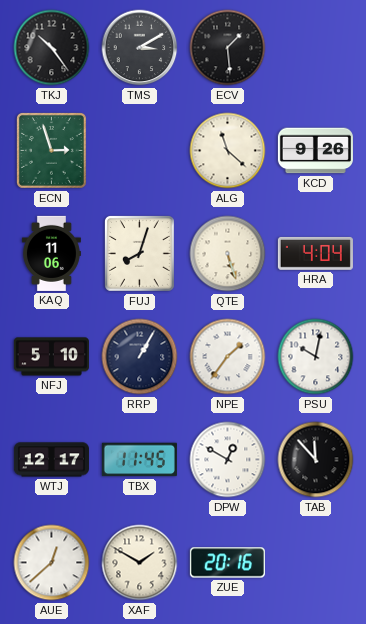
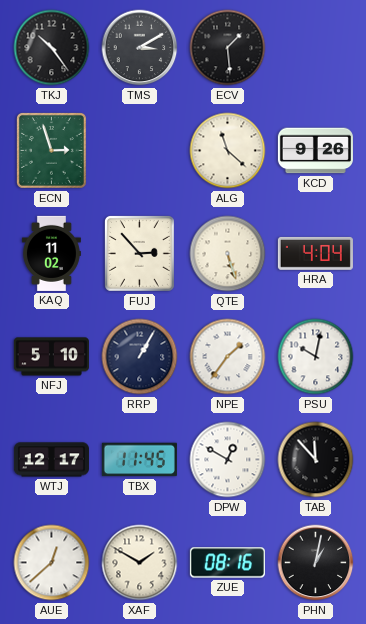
KAQ: 11:06 -> 11:02 (51, 253)
FUJ: 8:03 -> 2:53 (139, 253)
ZUE: 20:16 -> 08:16 (227, 563)
PHN: none -> 1:02 (316, 563)
